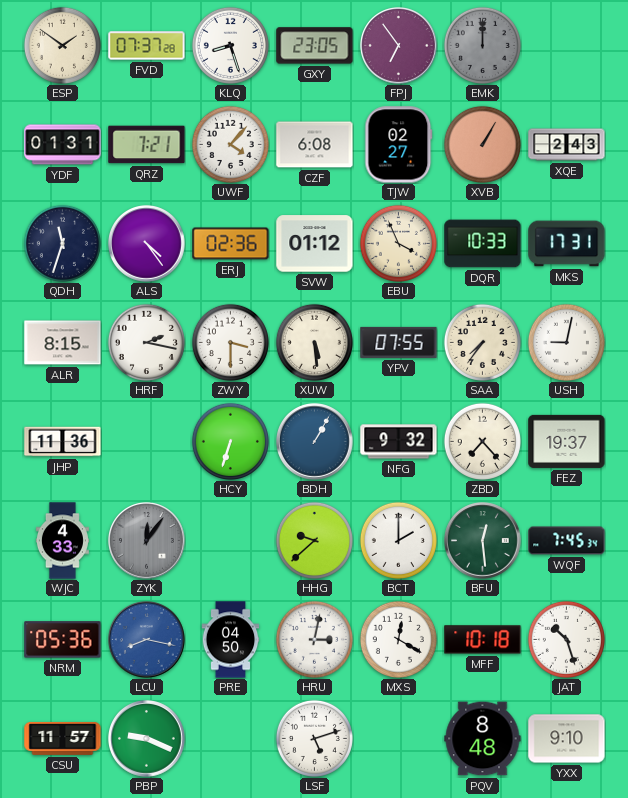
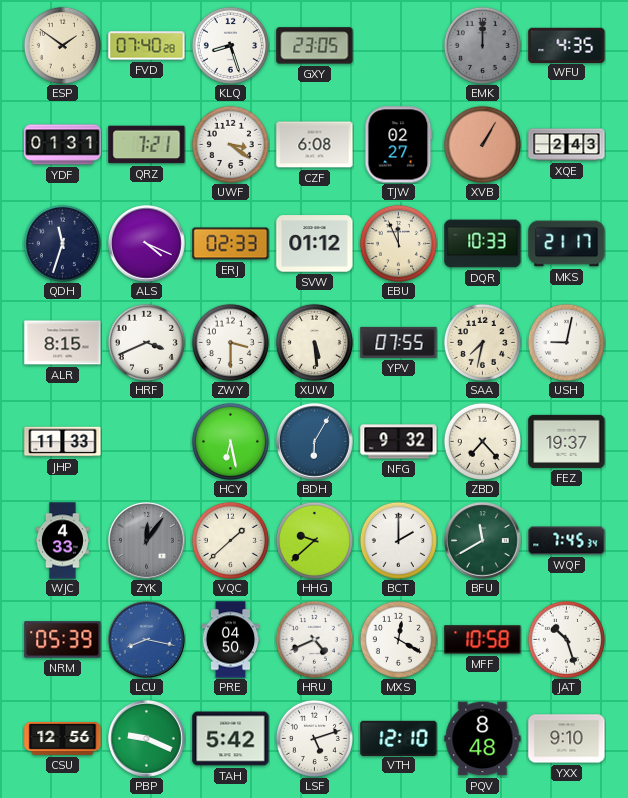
FVD: 07:37 -> 07:40 (147, 46)
FPJ: 6:54 -> none (399, 46)
WFU: none -> 4:35 (567, 45)
UWF: 4:07 -> 3:21 (230, 144)
ALS: 4:24 -> 4:19 (147, 244)
ERJ: 02:36 -> 02:33 (231, 244)
EBU: 3:56 -> 11:56 (398, 243)
MKS: 17:31 -> 21:17 (567, 244)
HRF: 2:17 -> 3:41 (146, 342)
SAA: 7:36 -> 7:32 (482, 342)
JHP: 11:36 -> 11:33 (63, 442)
HCY: 6:33 -> 6:28 (230, 441)
BDH: 1:05 -> 6:05 (315, 442)
VQC: none -> 1:38 (230, 540)
BFU: 12:29 -> 11:40 (483, 541)
NRM: 05:36 -> 05:39 (63, 640)
HRU: 3:02 -> 4:41 (314, 639)
MFF: 10:18 -> 10:58 (483, 640)
CSU: 11:57 -> 12:56 (63, 738)
TAH: none -> 5:42 (231, 739)
VTH: none -> 12:10 (399, 738)
